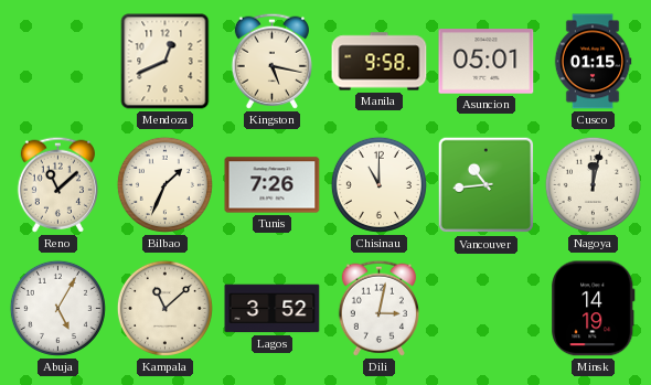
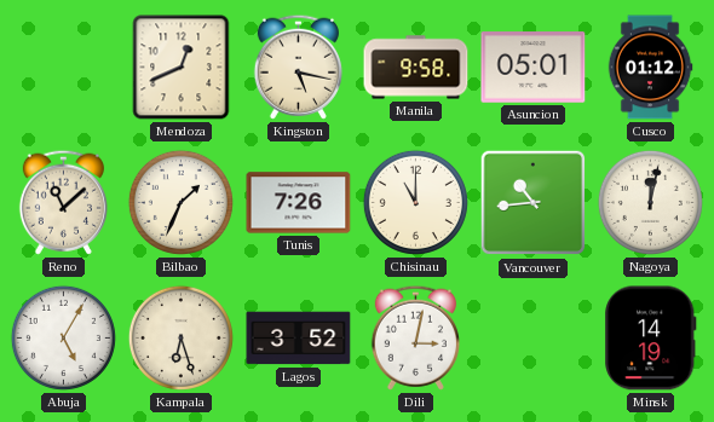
Cusco: 01:15 -> 01:12 (650, 68)
Kampala: 11:08 -> 6:27 (180, 337)
